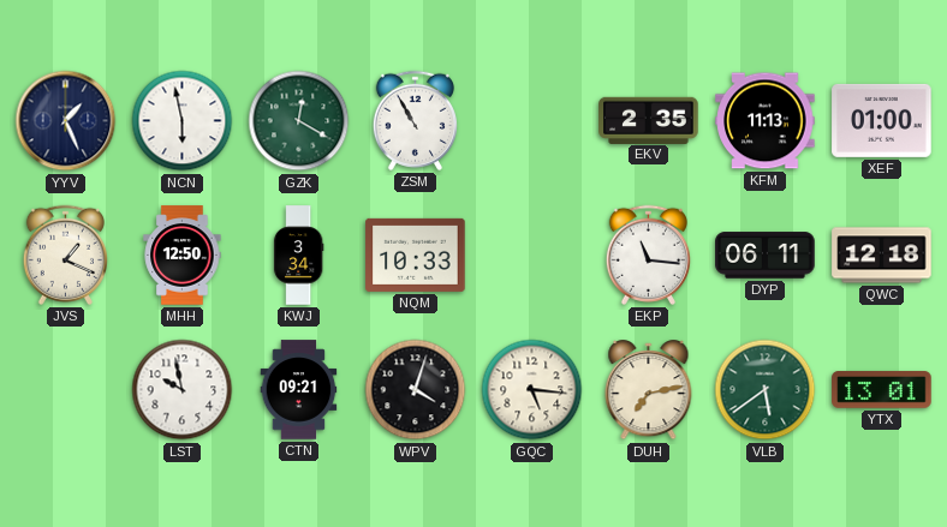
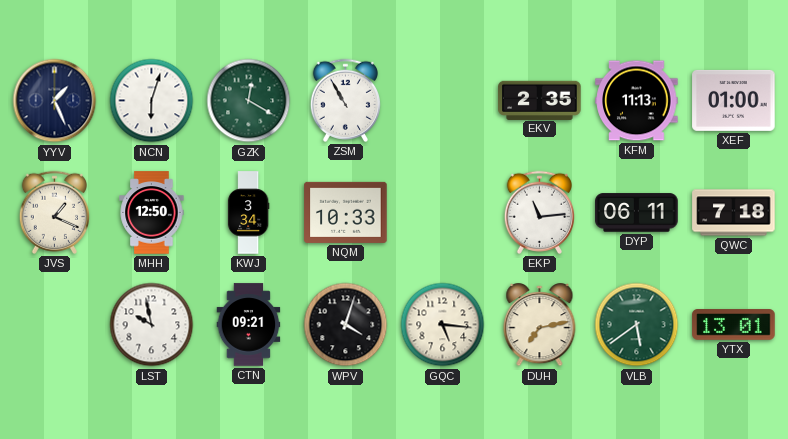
NCN: 5:58 -> 6:03 (152, 101)
EKP: 11:16 -> 11:14 (539, 212)
QWC: 12:18 -> 7:18 (734, 213)
